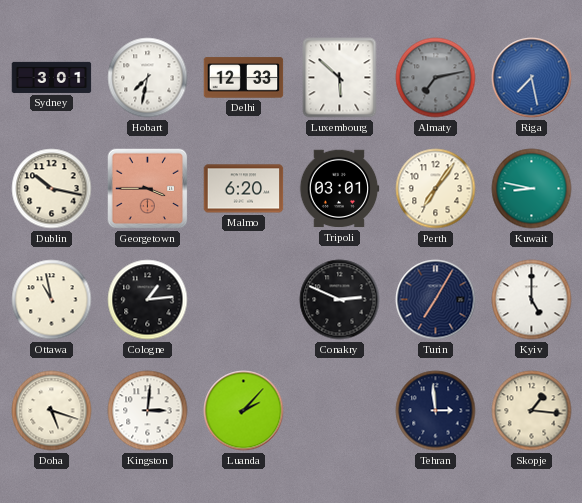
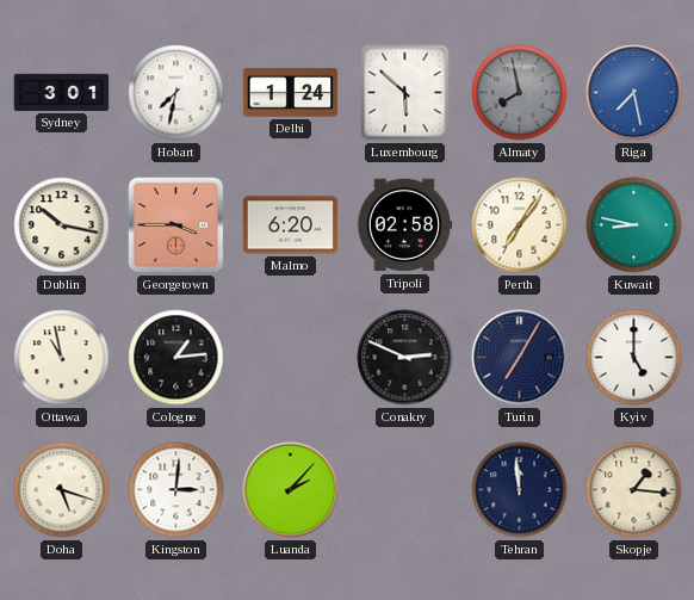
Delhi: 12:33 -> 1:24 (291, 93)
Almaty: 7:13 -> 7:58 (520, 93)
Tripoli: 03:01 -> 02:58 (404, 225)
Tehran: 2:59 -> 11:59 (520, 490)
